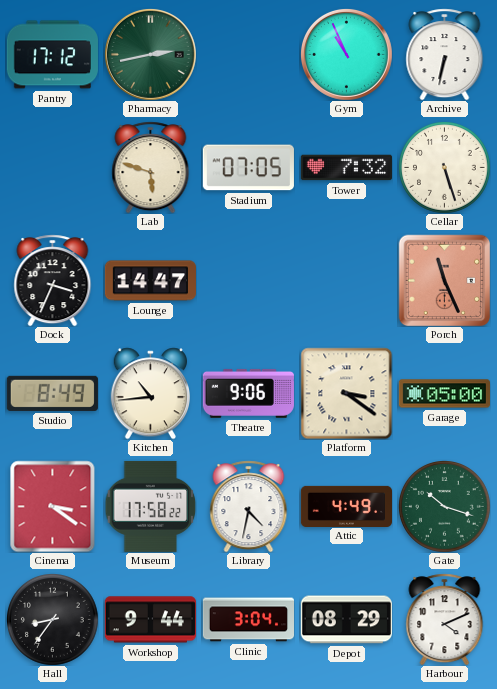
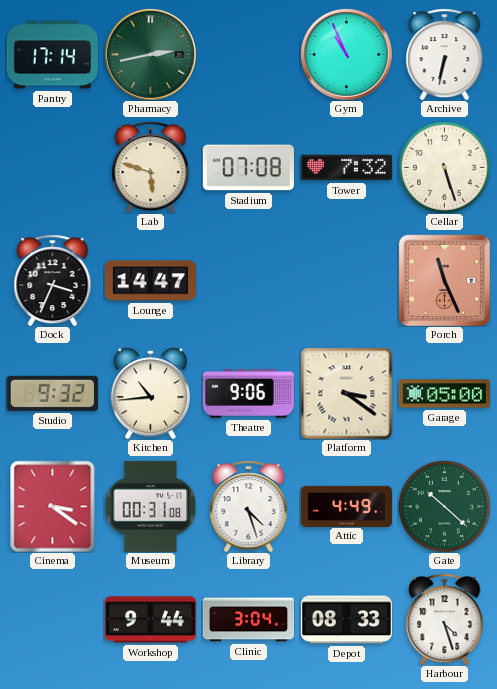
Pantry: 17:12 -> 17:14 (52, 55)
Stadium: 07:05 -> 07:08 (248, 168)
Studio: 8:49 -> 9:32 (52, 393)
Museum: 17:58 -> 00:31 (150, 506)
Library: 4:32 -> 4:27 (249, 506)
Gate: 10:18 -> 10:22 (445, 507)
Hall: 8:36 -> none (53, 620)
Depot: 08:29 -> 08:33 (346, 620)
Harbour: 4:11 -> 4:27 (445, 619)
